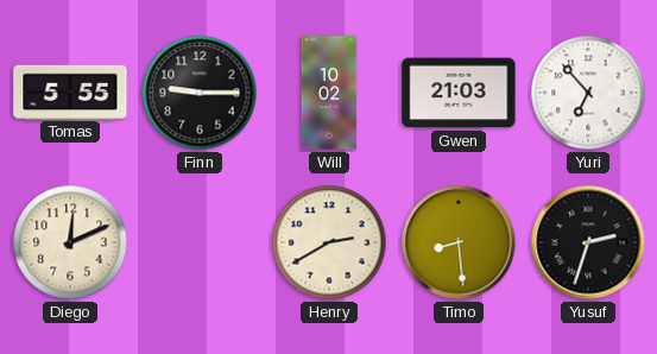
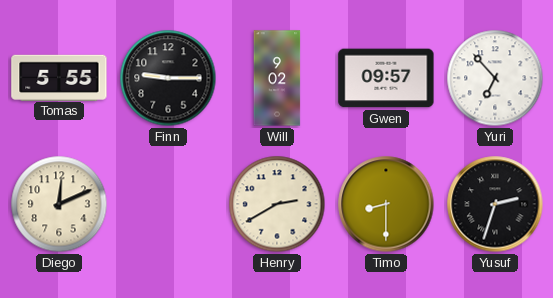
Will: 10:02 -> 9:02 (277, 78)
Gwen: 21:03 -> 09:57 (386, 78)
Timo: 8:29 -> 8:30 (386, 204)
